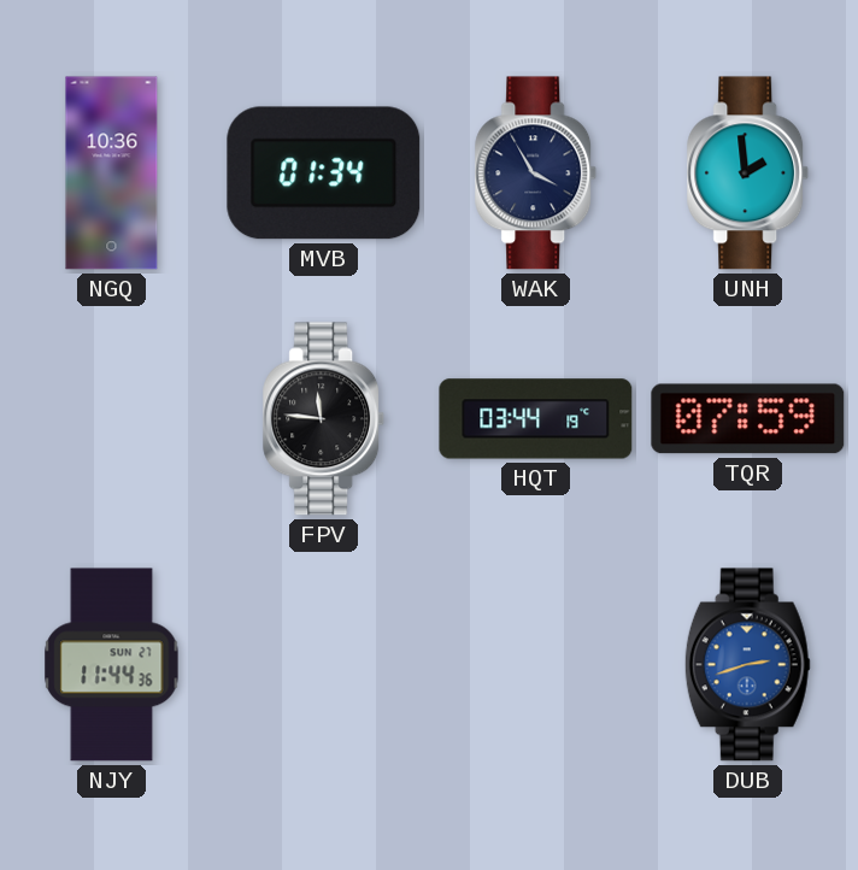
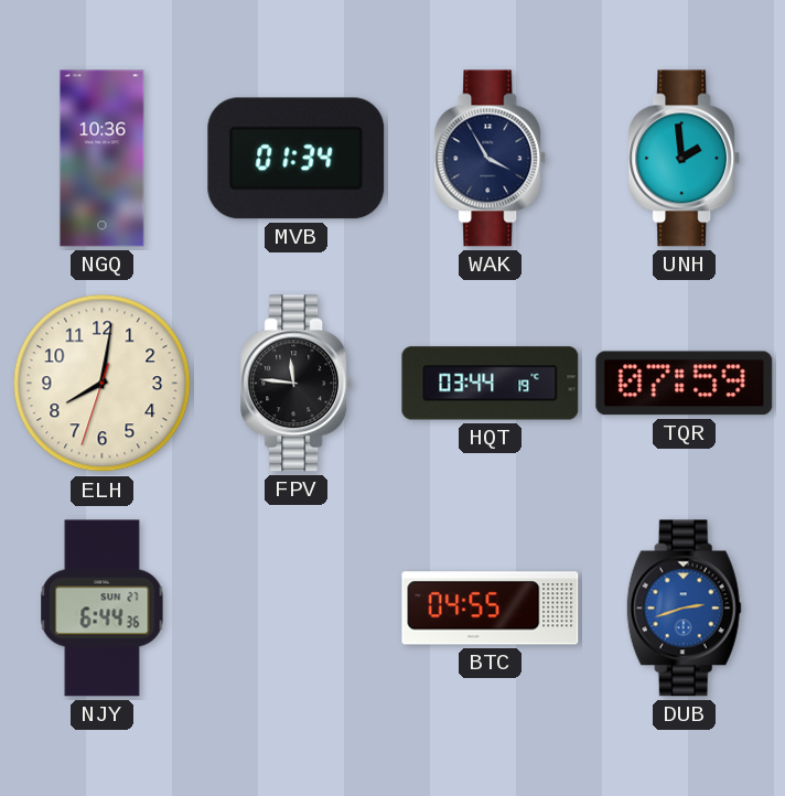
ELH: none -> 8:01 (103, 384)
NJY: 11:44 -> 6:44 (103, 609)
BTC: none -> 04:55 (491, 609)
